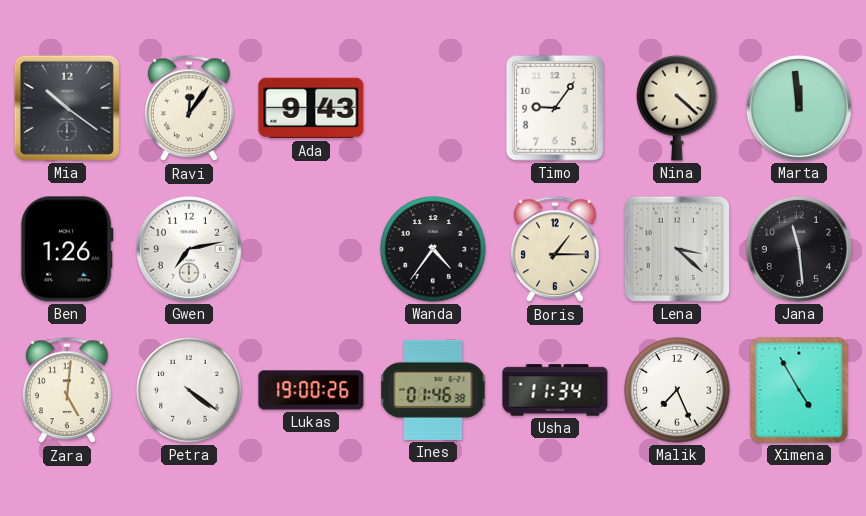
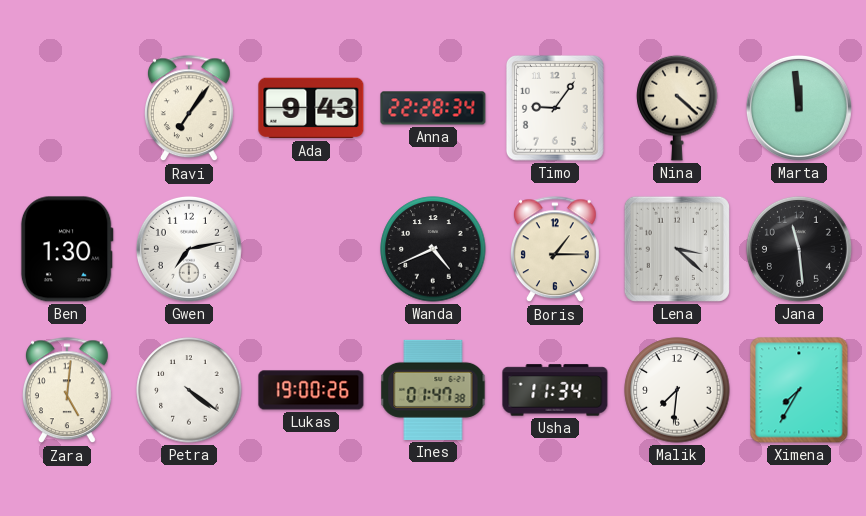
Mia: 10:21 -> none (67, 108)
Ravi: 12:06 -> 7:06 (189, 109)
Anna: none -> 22:28 (433, 108)
Ben: 1:26 -> 1:30 (67, 249)
Wanda: 4:36 -> 4:41 (433, 249)
Ines: 01:46 -> 01:47 (433, 390)
Malik: 7:26 -> 7:31 (677, 390)
Ximena: 4:55 -> 7:35 (799, 390)
